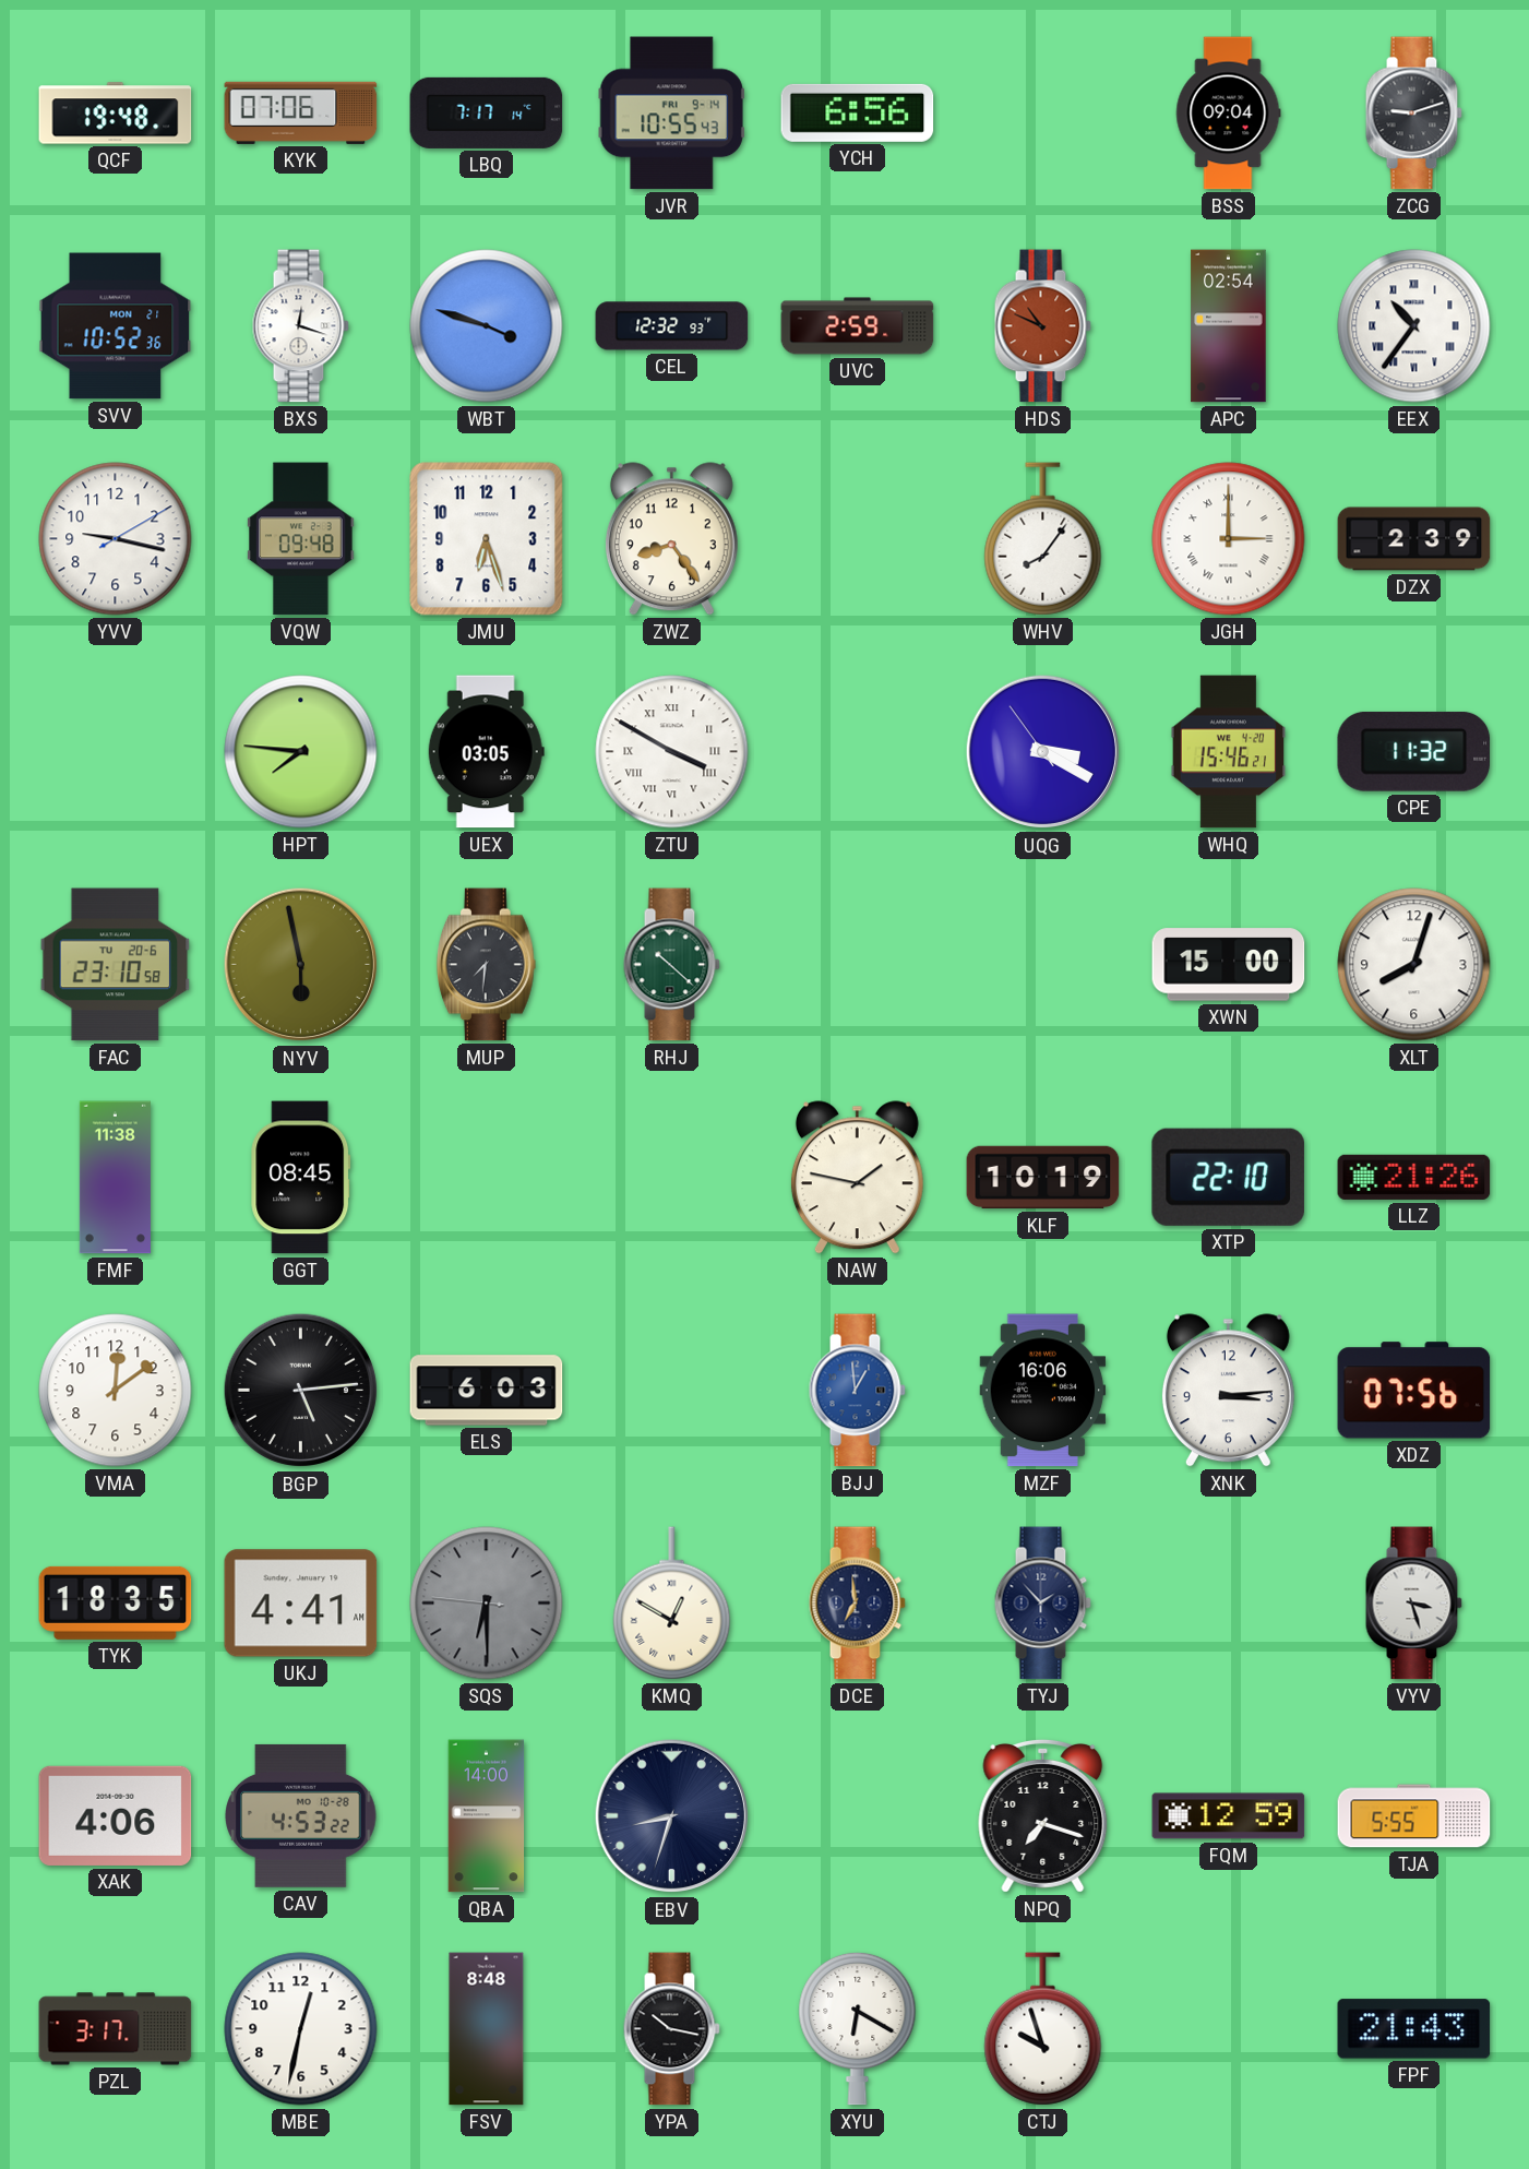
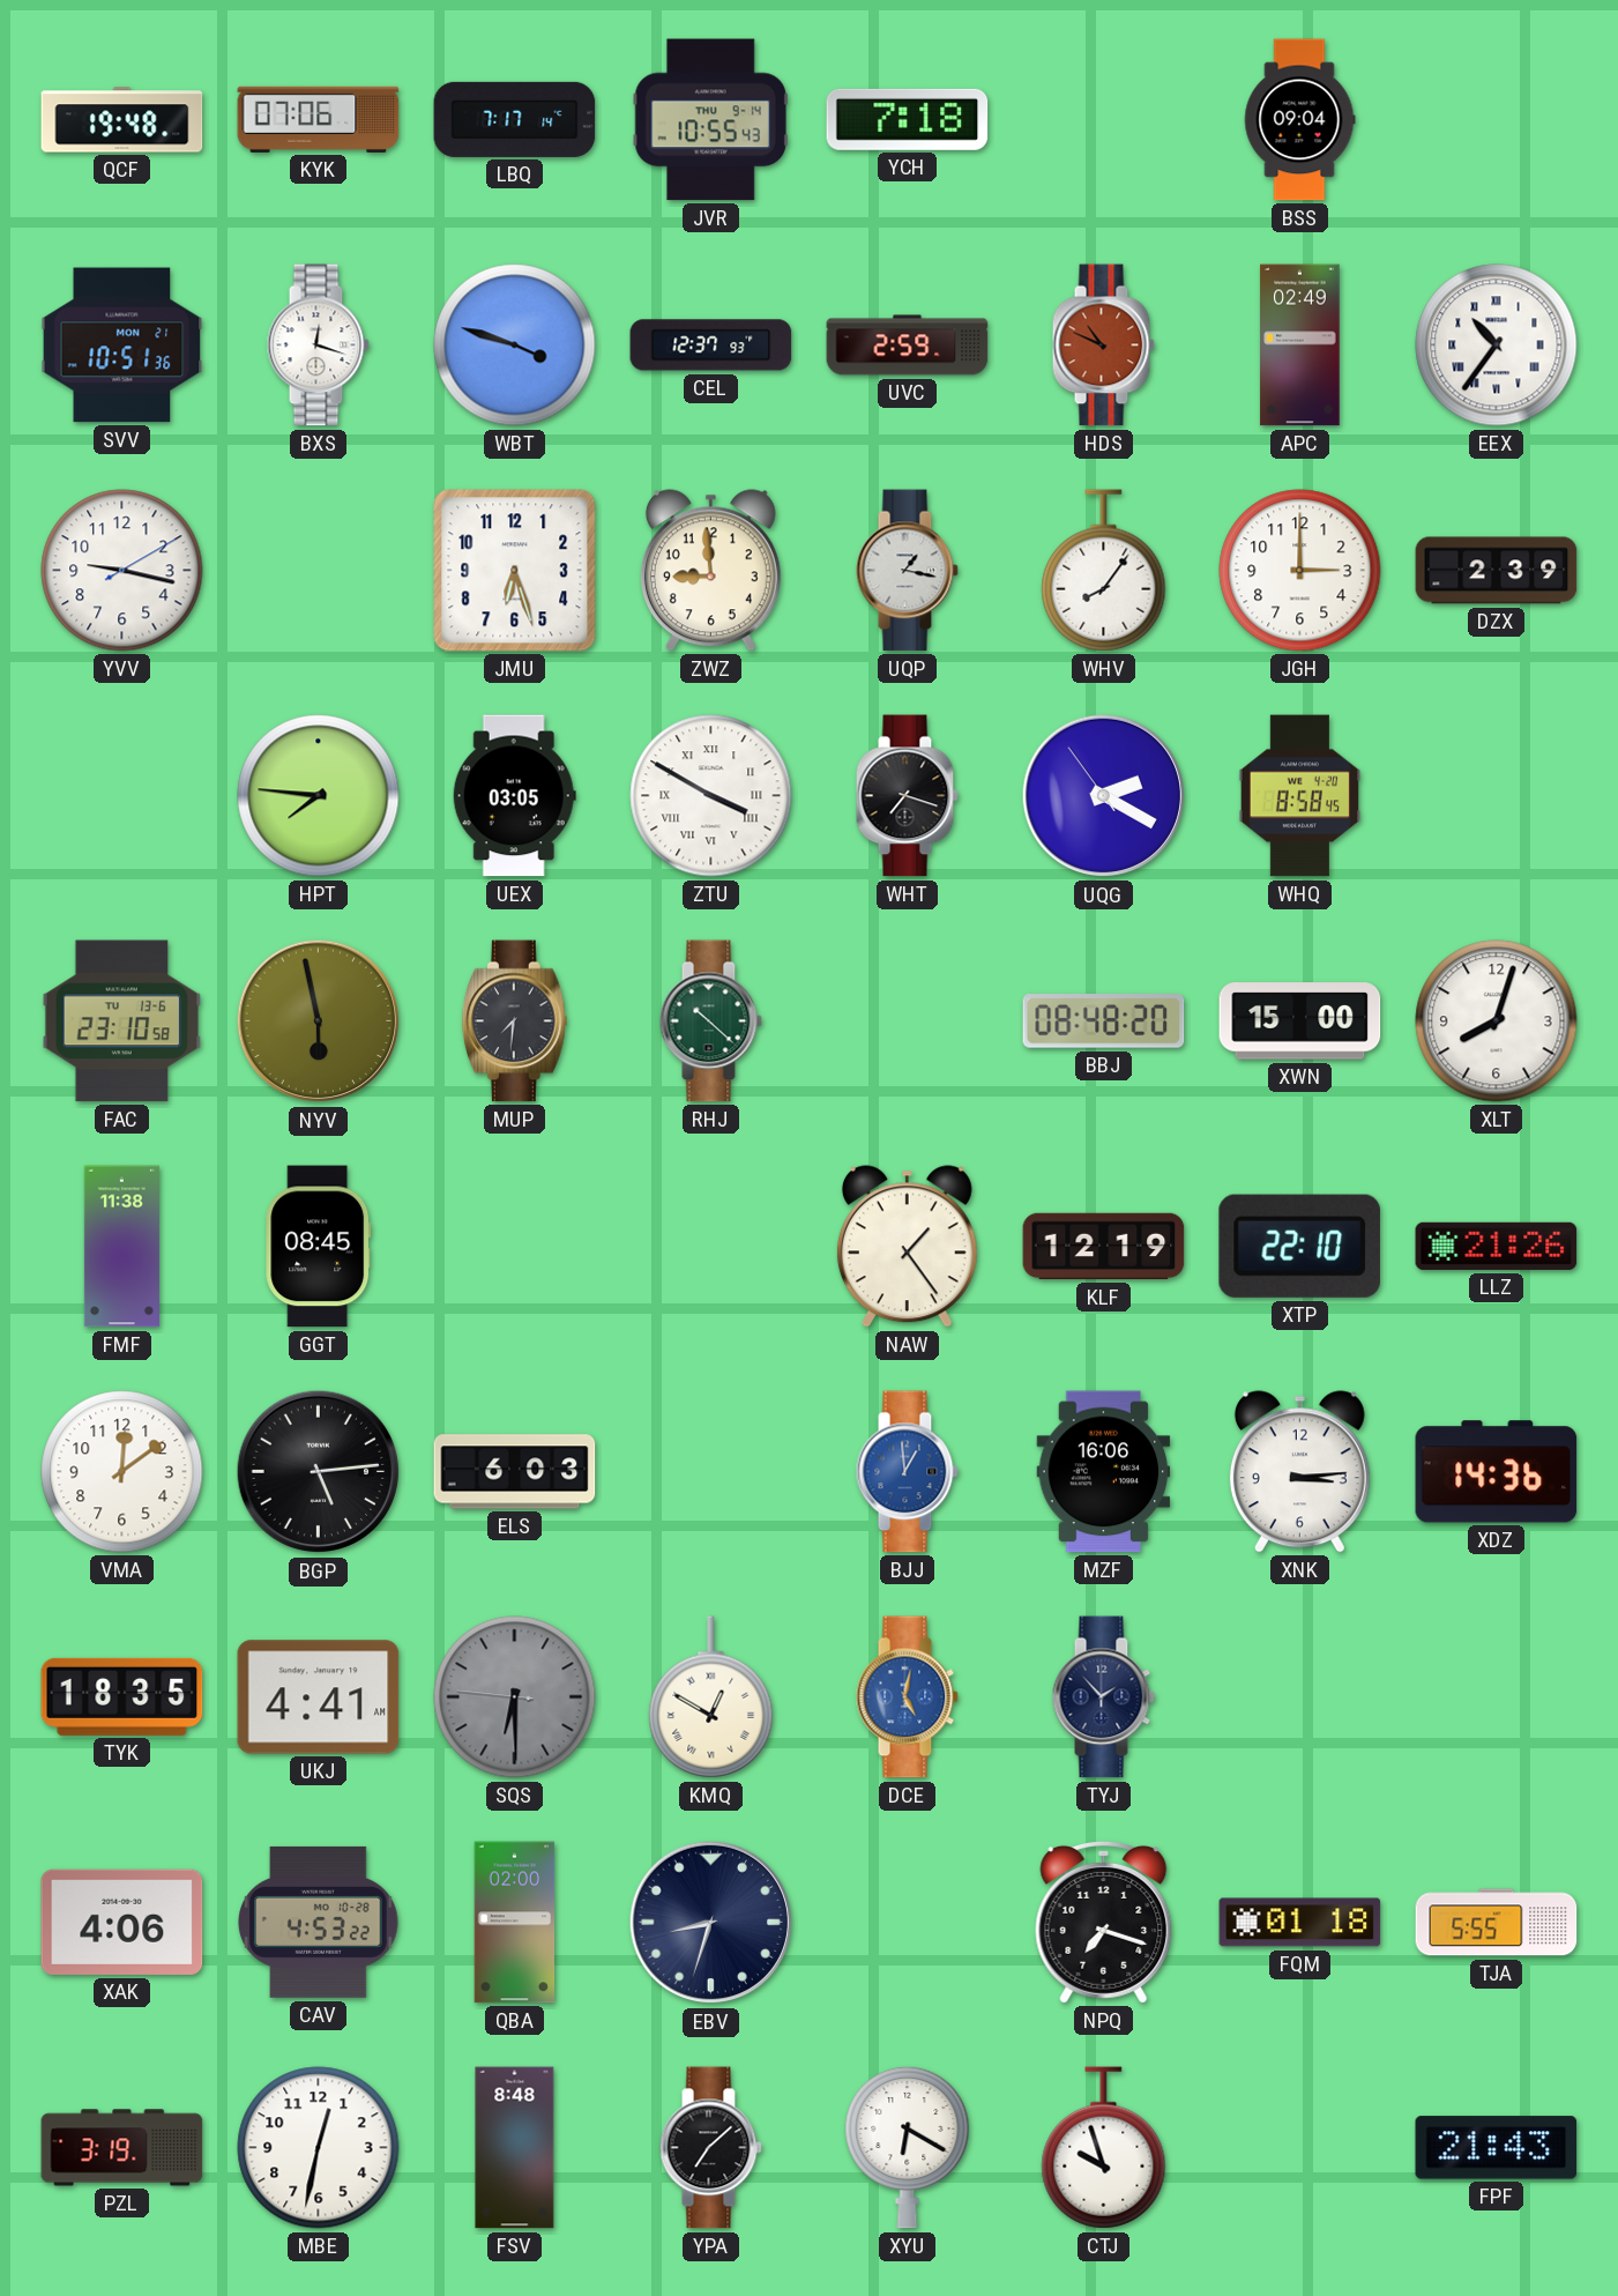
JVR date: FRI 9-14 -> THU 9-14 (710, 120)
YCH: 6:56 -> 7:18 (908, 119)
ZCG: 9:12 -> none (1413, 114)
SVV: 10:52 -> 10:51 (122, 345)
CEL: 12:32 -> 12:37 (711, 345)
APC: 02:54 -> 02:49 (1300, 345)
VQW: 09:48 -> none (301, 539)
ZWZ: 8:24 -> 8:59 (710, 571)
UQP: none -> 1:17 (907, 571)
JGH numerals: Roman -> Arabic (1300, 571)
WHT: none -> 7:18 (907, 796)
UQG: 3:19 -> 2:19 (1104, 796)
WHQ: 15:46 -> 8:58 (1299, 796)
CPE: 11:32 -> none (1414, 751)
FAC date: TU 20-6 -> TU 13-6 (122, 1021)
BBJ: none -> 08:48 (1104, 1021)
NAW: 1:47 -> 1:24 (907, 1247)
KLF: 10:19 -> 12:19 (1104, 1247)
XDZ: 07:56 -> 14:36 (1497, 1472)
DCE: 6:59 -> 5:02 (907, 1697)
DCE dial: navy -> blue (907, 1697)
VYV: 3:27 -> none (1413, 1604)
QBA: 14:00 -> 02:00 (515, 1923)
FQM: 12:59 -> 01:18 (1300, 1923)
PZL: 3:17 -> 3:19 (122, 2148)
YPA: 10:17 -> 7:08 (710, 2148)
